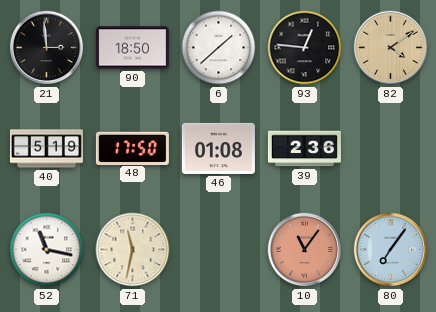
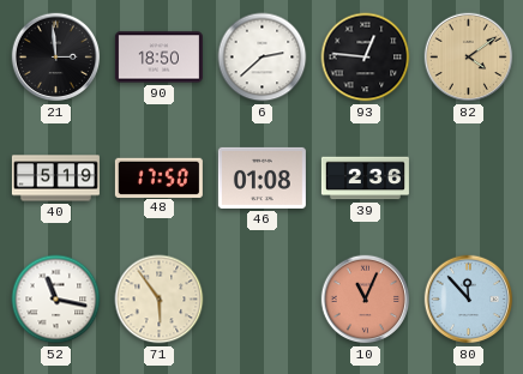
6: 1:38 -> 2:38 (263, 58)
71: 11:32 -> 5:54 (160, 300)
10: 11:06 -> 11:04 (366, 300)
80: 7:06 -> 11:53 (469, 300)
